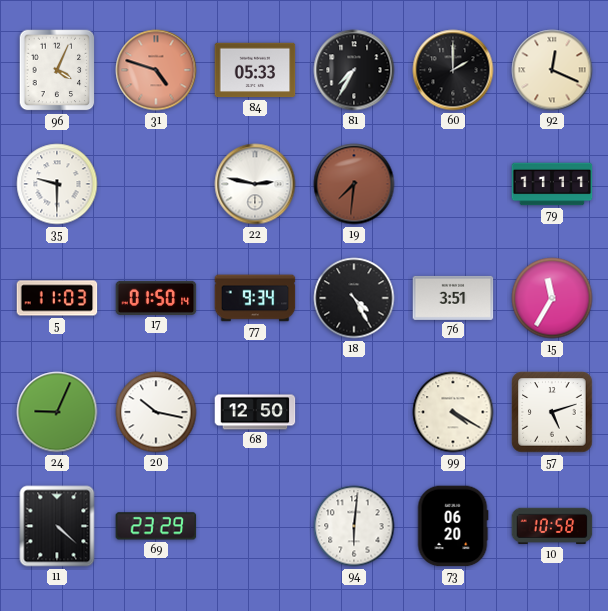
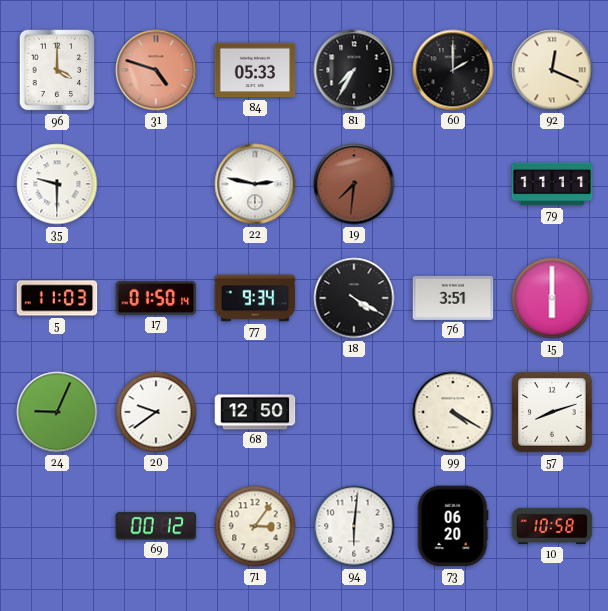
96: 4:04 -> 4:00 (57, 70)
18: 4:25 -> 4:20 (354, 298)
15: 11:35 -> 6:00 (552, 298)
20: 10:17 -> 9:39 (156, 412)
57: 5:12 -> 8:12 (552, 412)
11: 4:22 -> none (57, 526)
69: 23:29 -> 00:12 (156, 526)
71: none -> 3:06 (255, 526)
